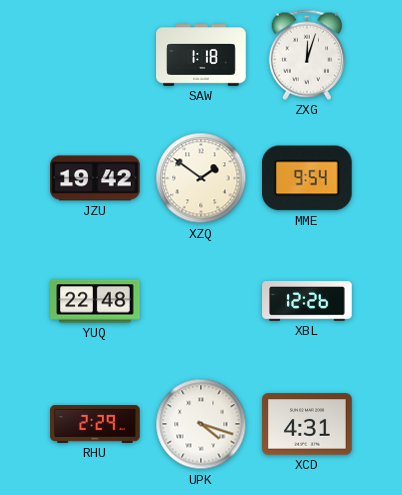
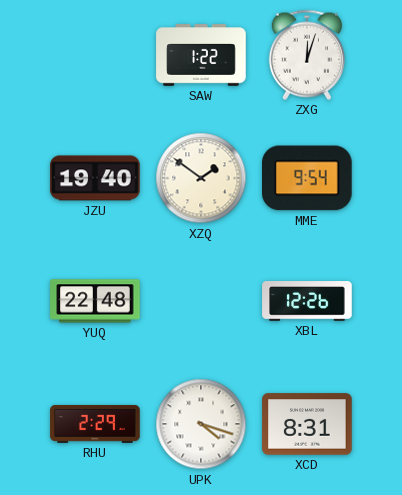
SAW: 1:18 -> 1:22 (201, 55)
JZU: 19:42 -> 19:40 (95, 178)
XCD: 4:31 -> 8:31 (307, 424)
